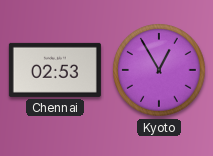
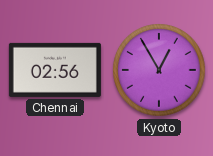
Chennai: 02:53 -> 02:56 (55, 70)
